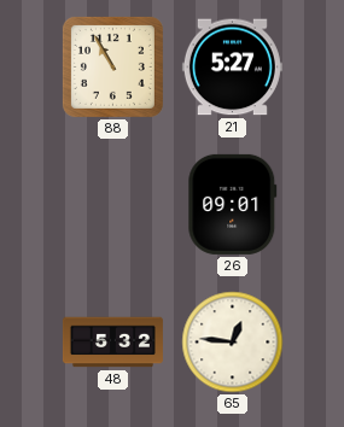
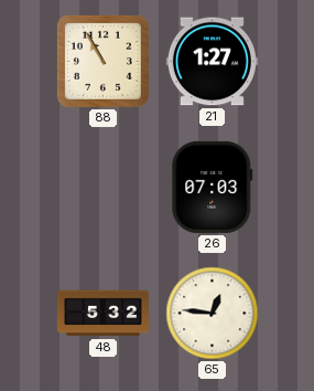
21: 5:27 -> 1:27 (212, 62)
26: 09:01 -> 07:03 (213, 187)
